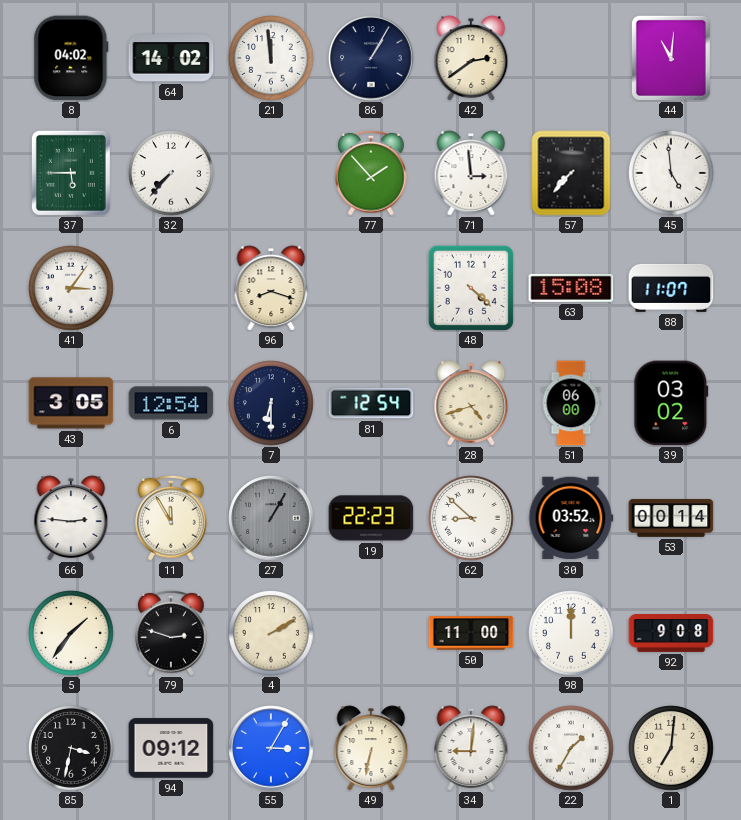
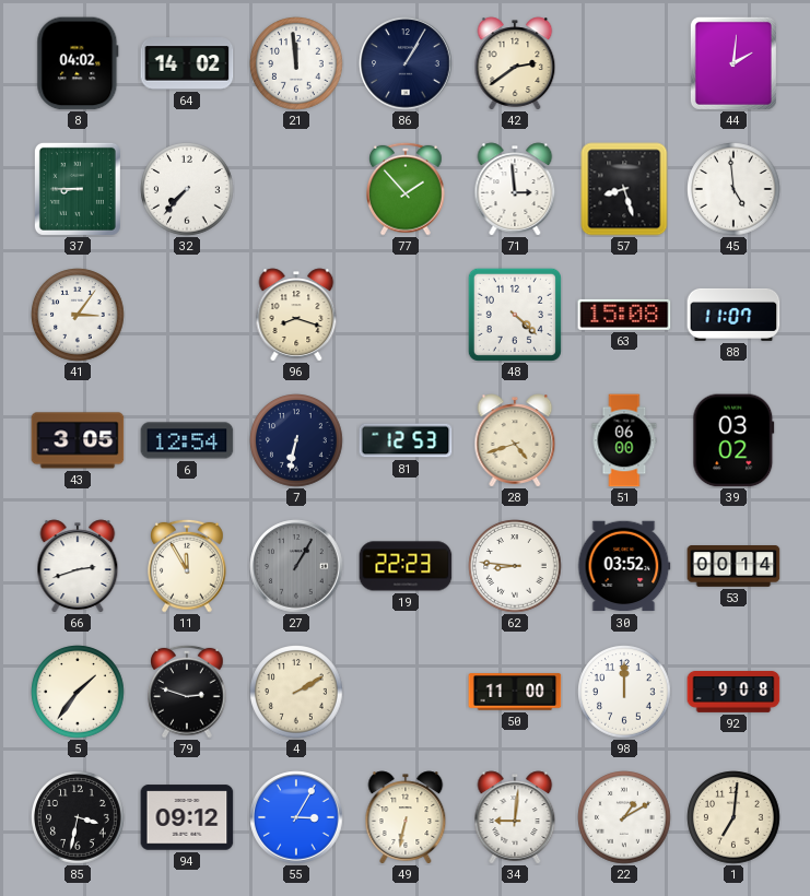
44: 11:01 -> 2:01 (733, 63)
37: 5:45 -> 8:45 (78, 189)
57: 7:37 -> 8:27 (624, 189)
7: 6:30 -> 6:32 (296, 440)
81: 12:54 -> 12:53 (406, 440)
66: 2:46 -> 2:42 (78, 566)
62: 8:52 -> 8:46 (515, 566)
22: 1:35 -> 1:10 (624, 817)
